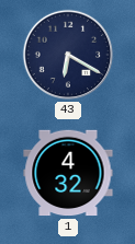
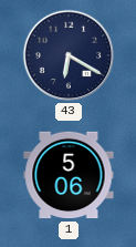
1: 4:32 -> 5:06 (69, 175)
